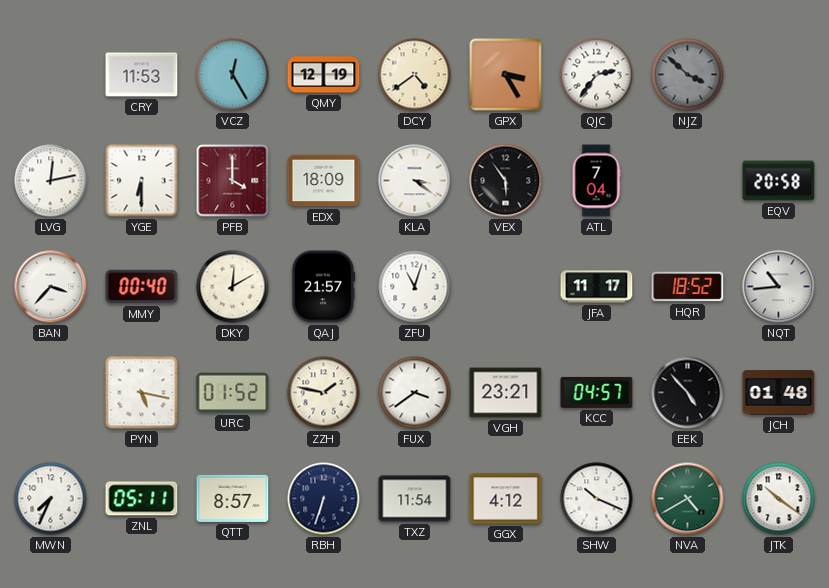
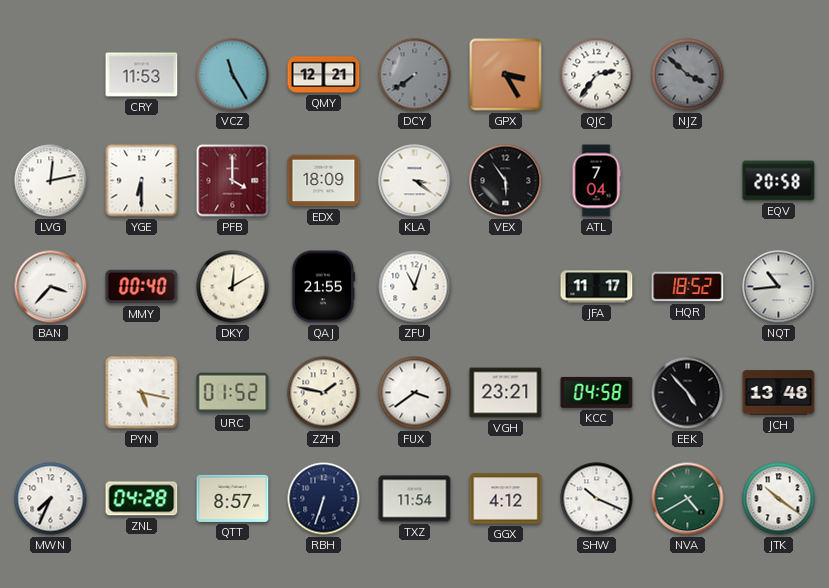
VCZ: 12:25 -> 11:25 (233, 75)
QMY: 12:19 -> 12:21 (324, 75)
DCY: 4:39 -> 7:39 (415, 75)
DCY dial: cream -> grey (415, 75)
QAJ: 21:57 -> 21:55 (323, 287)
KCC: 04:57 -> 04:58 (597, 392)
JCH: 01:48 -> 13:48 (779, 393)
ZNL: 05:11 -> 04:28 (142, 499)
